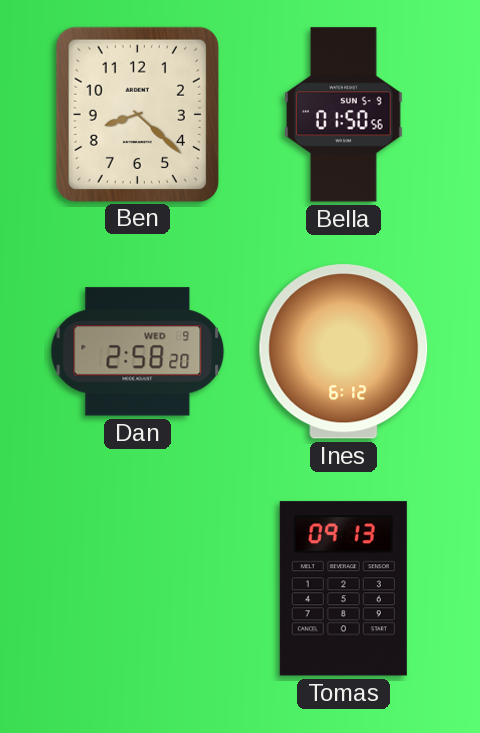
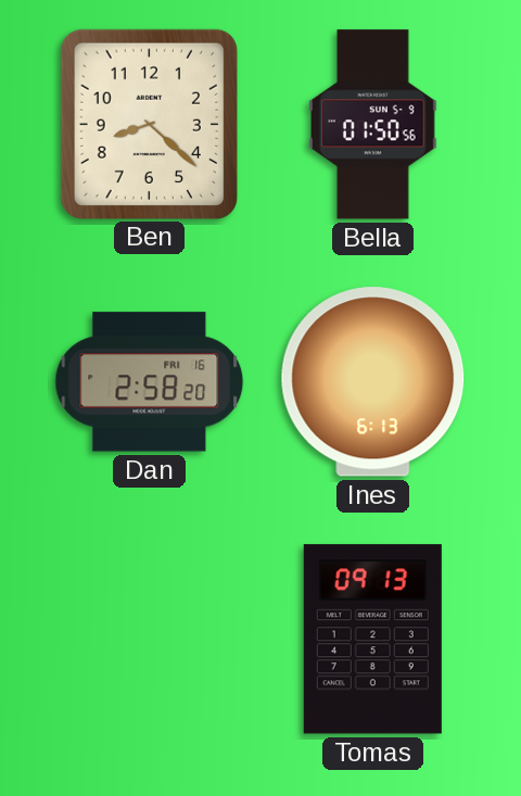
Dan date: WED 9 -> FRI 16 (150, 382)
Ines: 6:12 -> 6:13 (373, 382)
